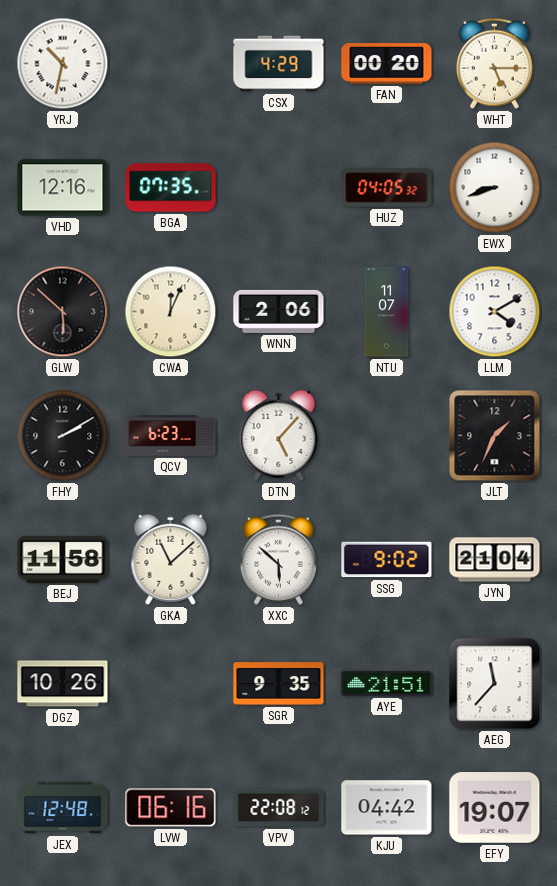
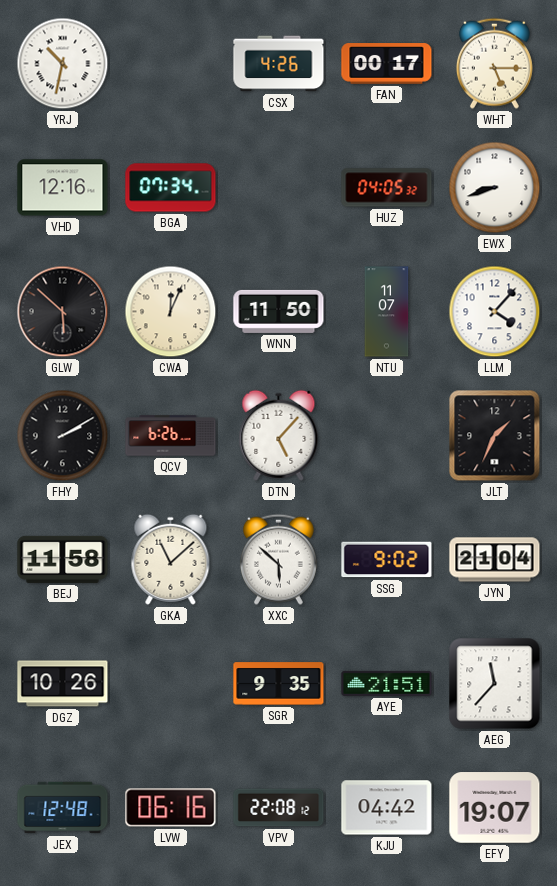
CSX: 4:29 -> 4:26 (279, 64)
FAN: 00:20 -> 00:17 (387, 64)
BGA: 07:35 -> 07:34 (171, 188)
WNN: 2:06 -> 11:50 (279, 311)
LLM: 4:10 -> 4:07 (495, 312)
QCV: 6:23 -> 6:26 (171, 436)
